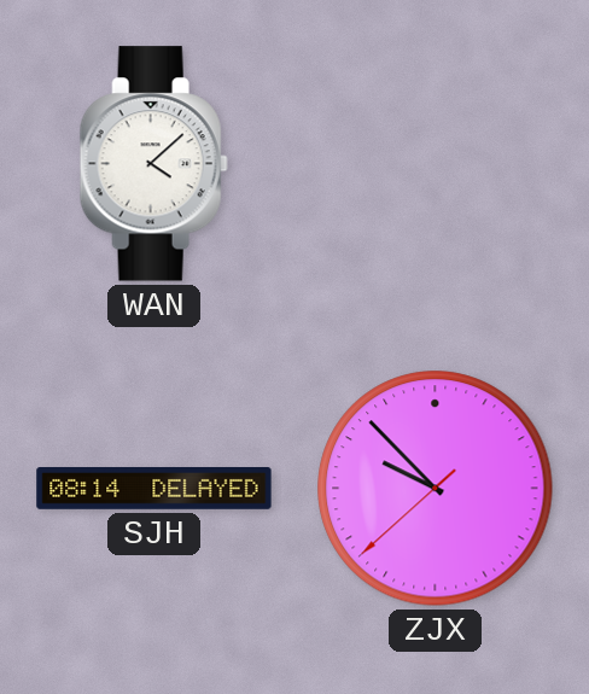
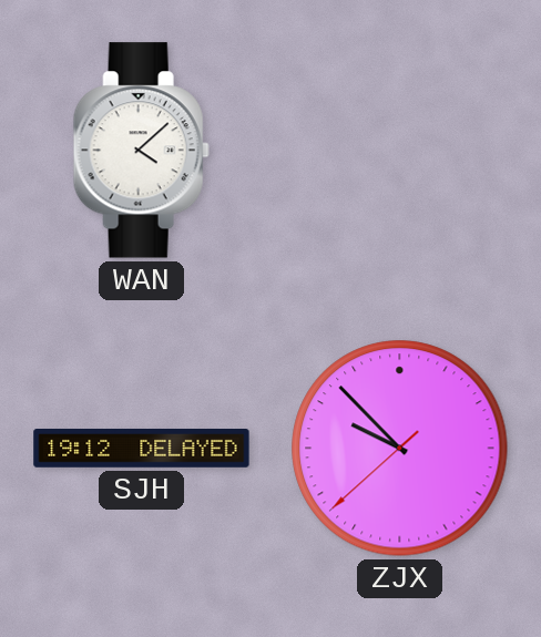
SJH: 08:14 -> 19:12 (142, 449)
